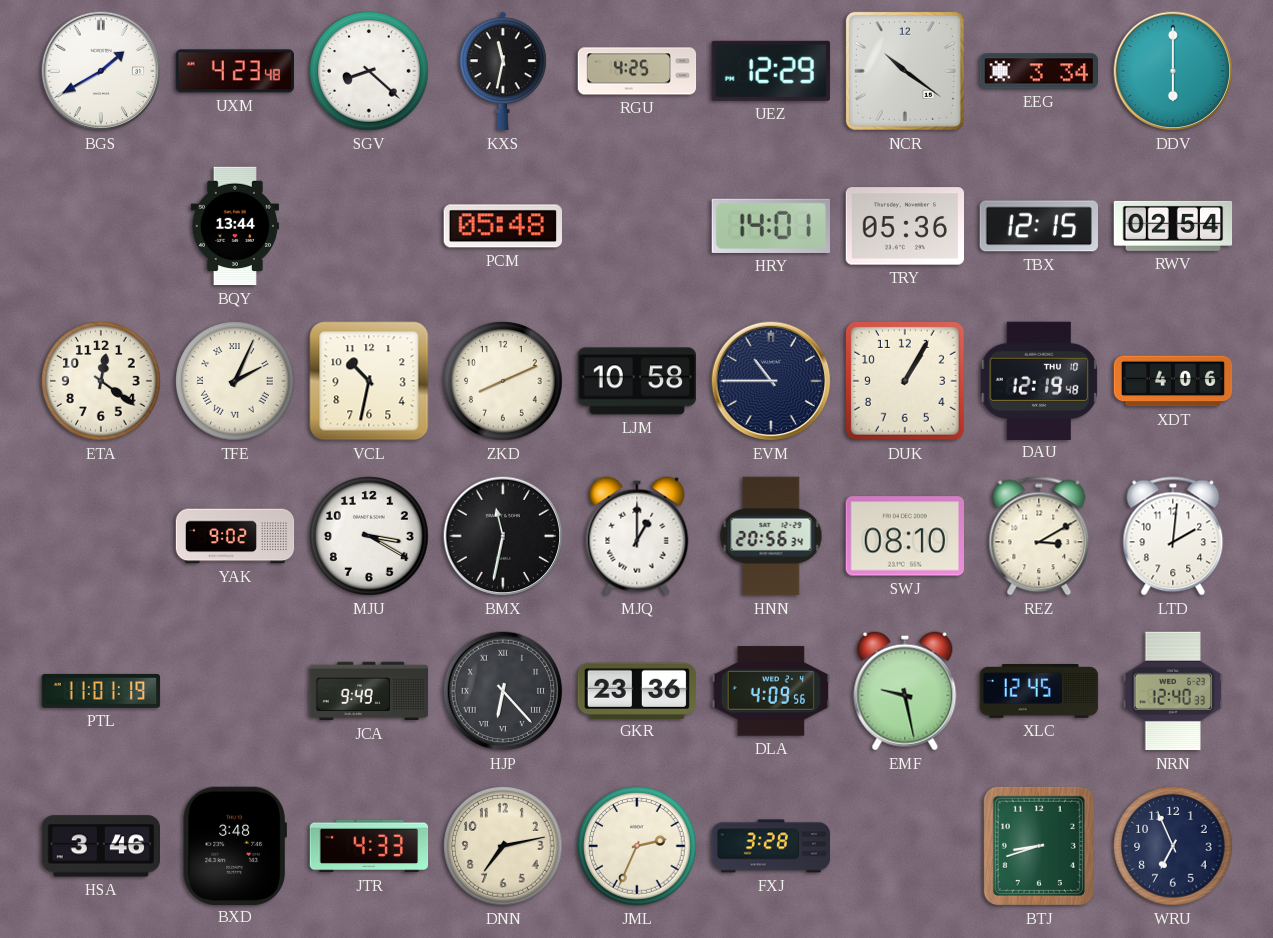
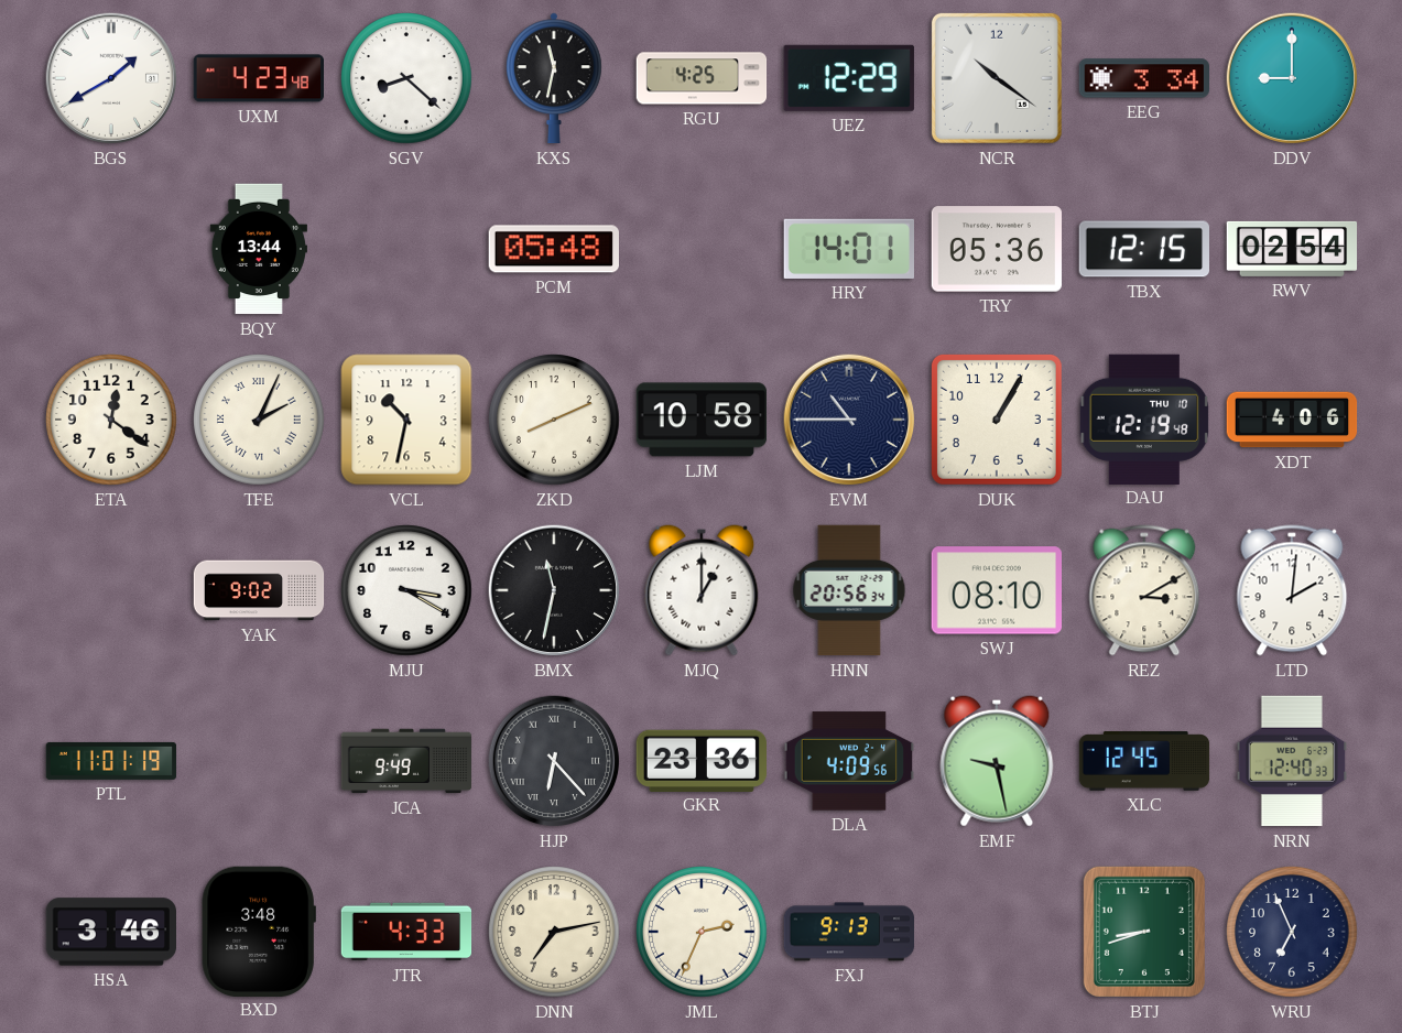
DDV: 6:00 -> 9:00 (1292, 78)
FXJ: 3:28 -> 9:13 (849, 932)
